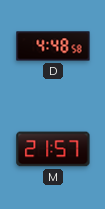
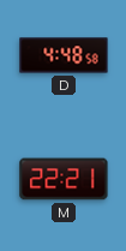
M: 21:57 -> 22:21 (64, 179)
